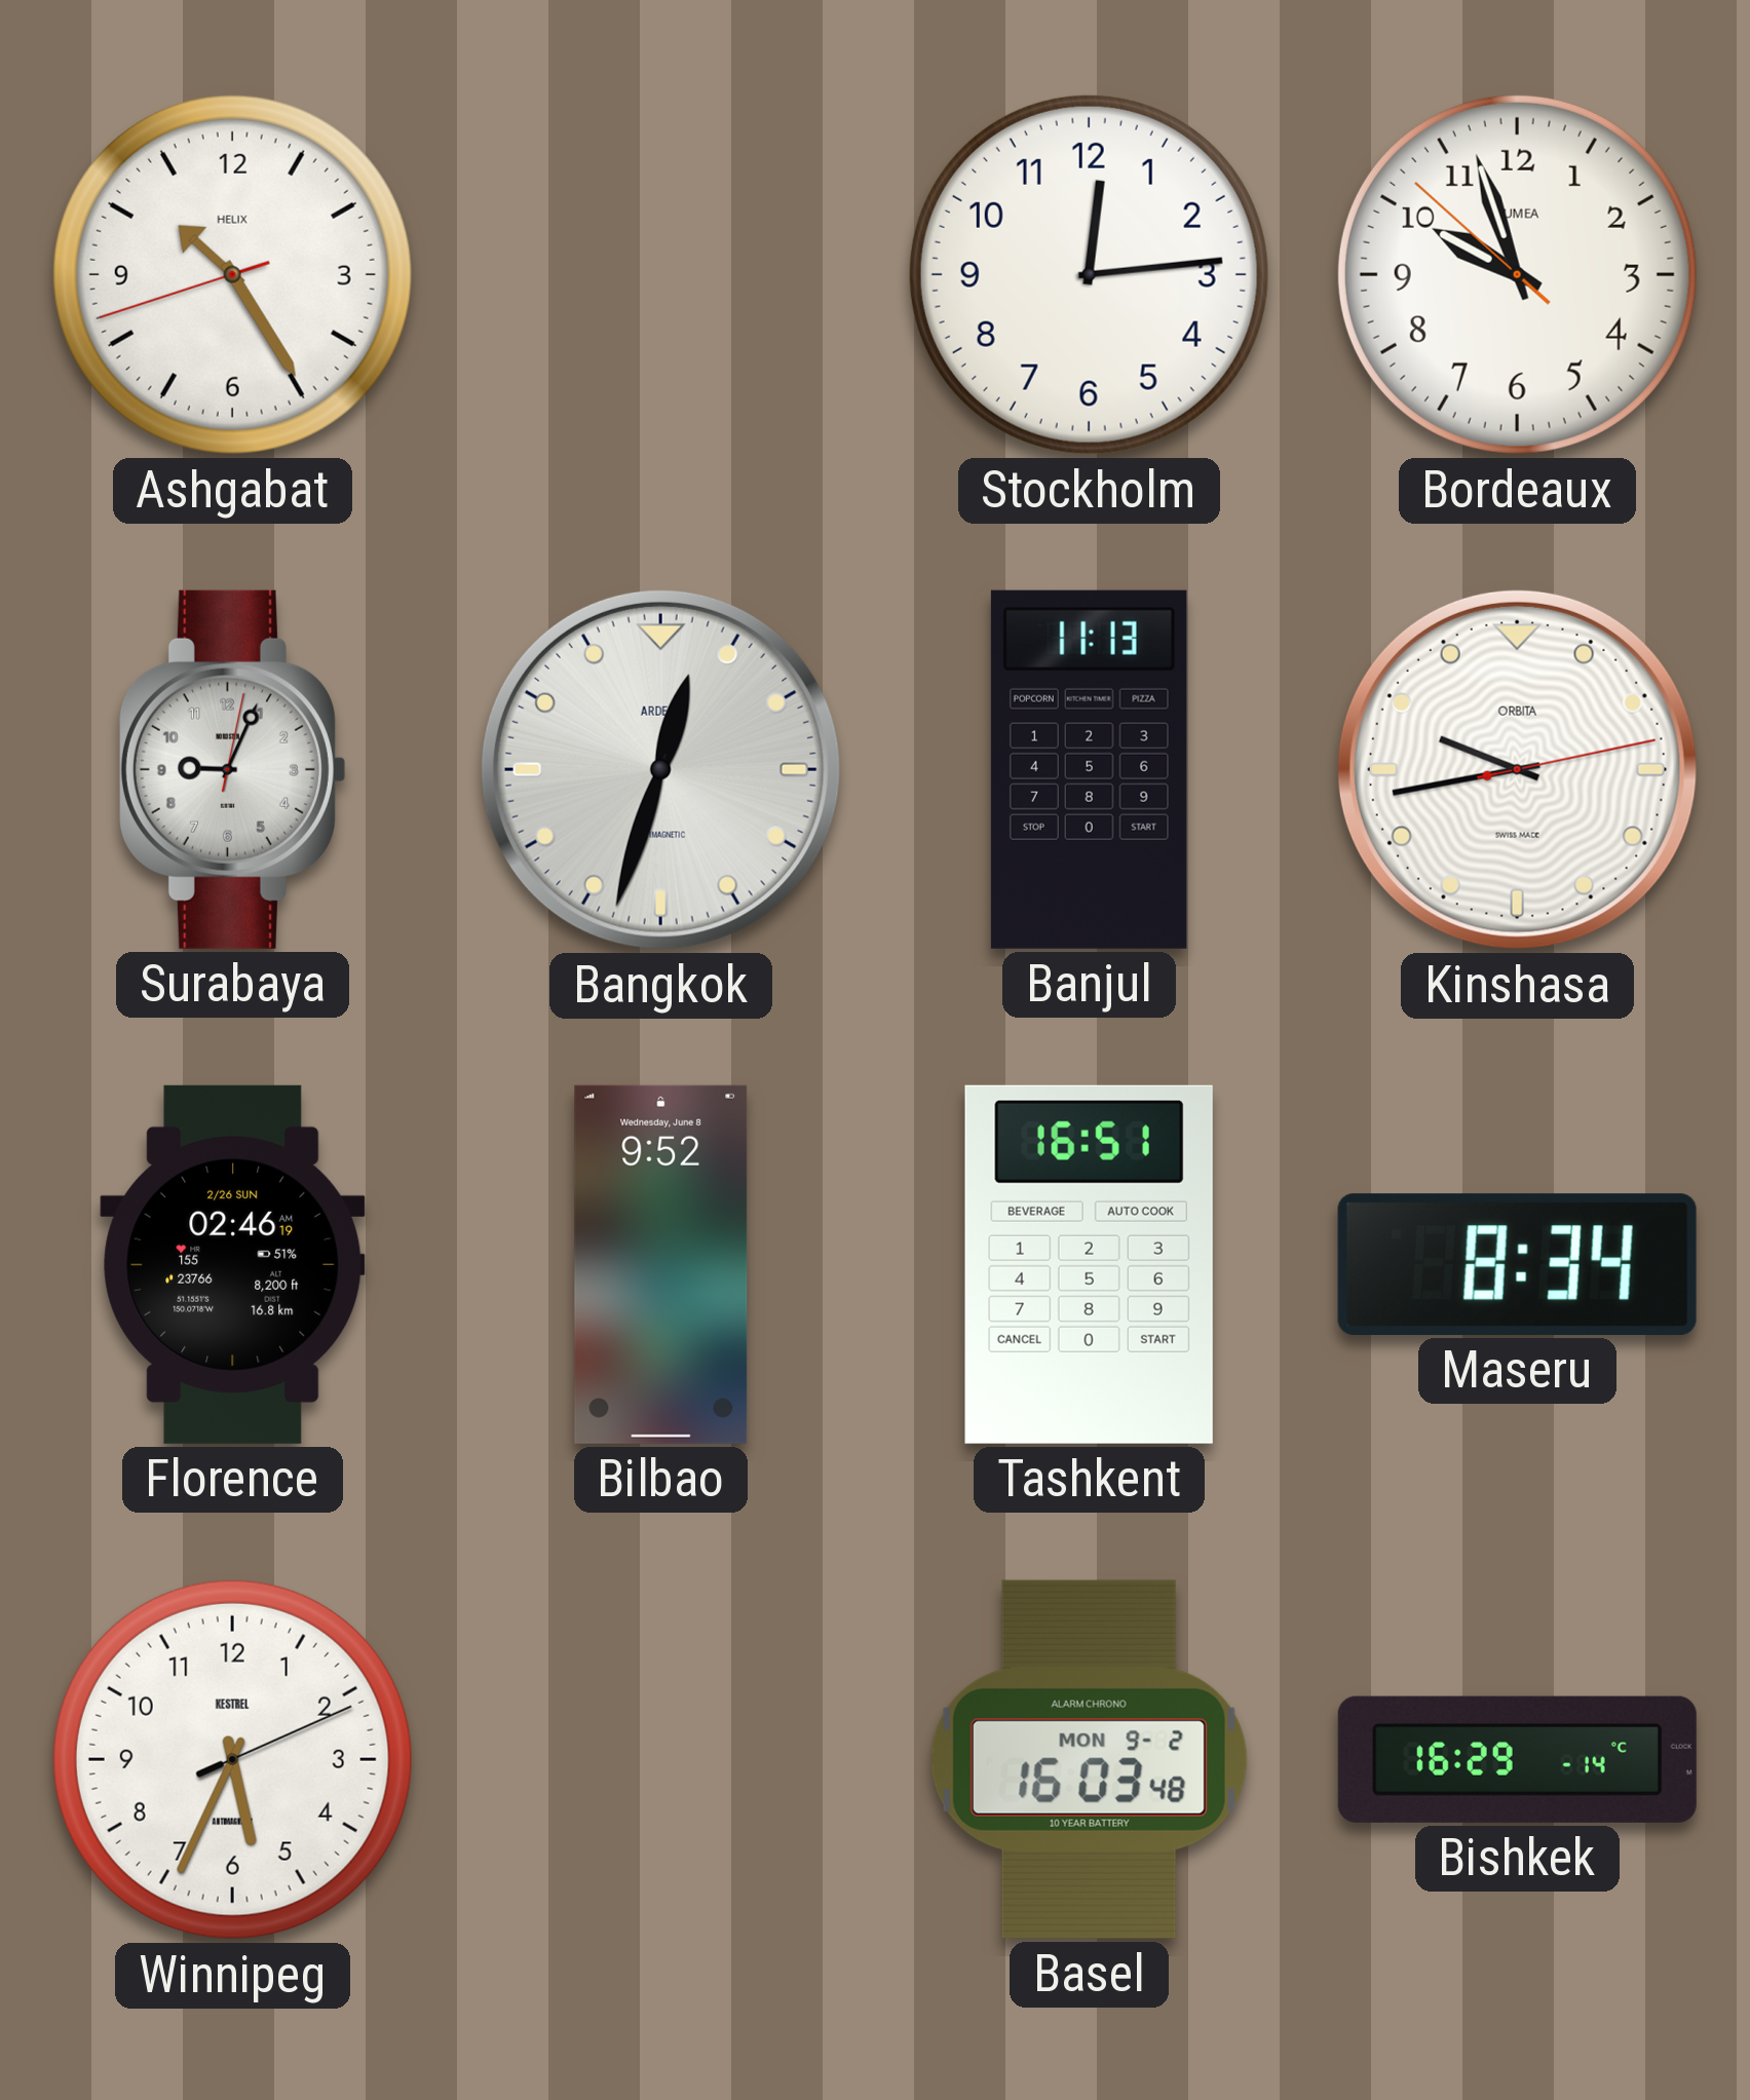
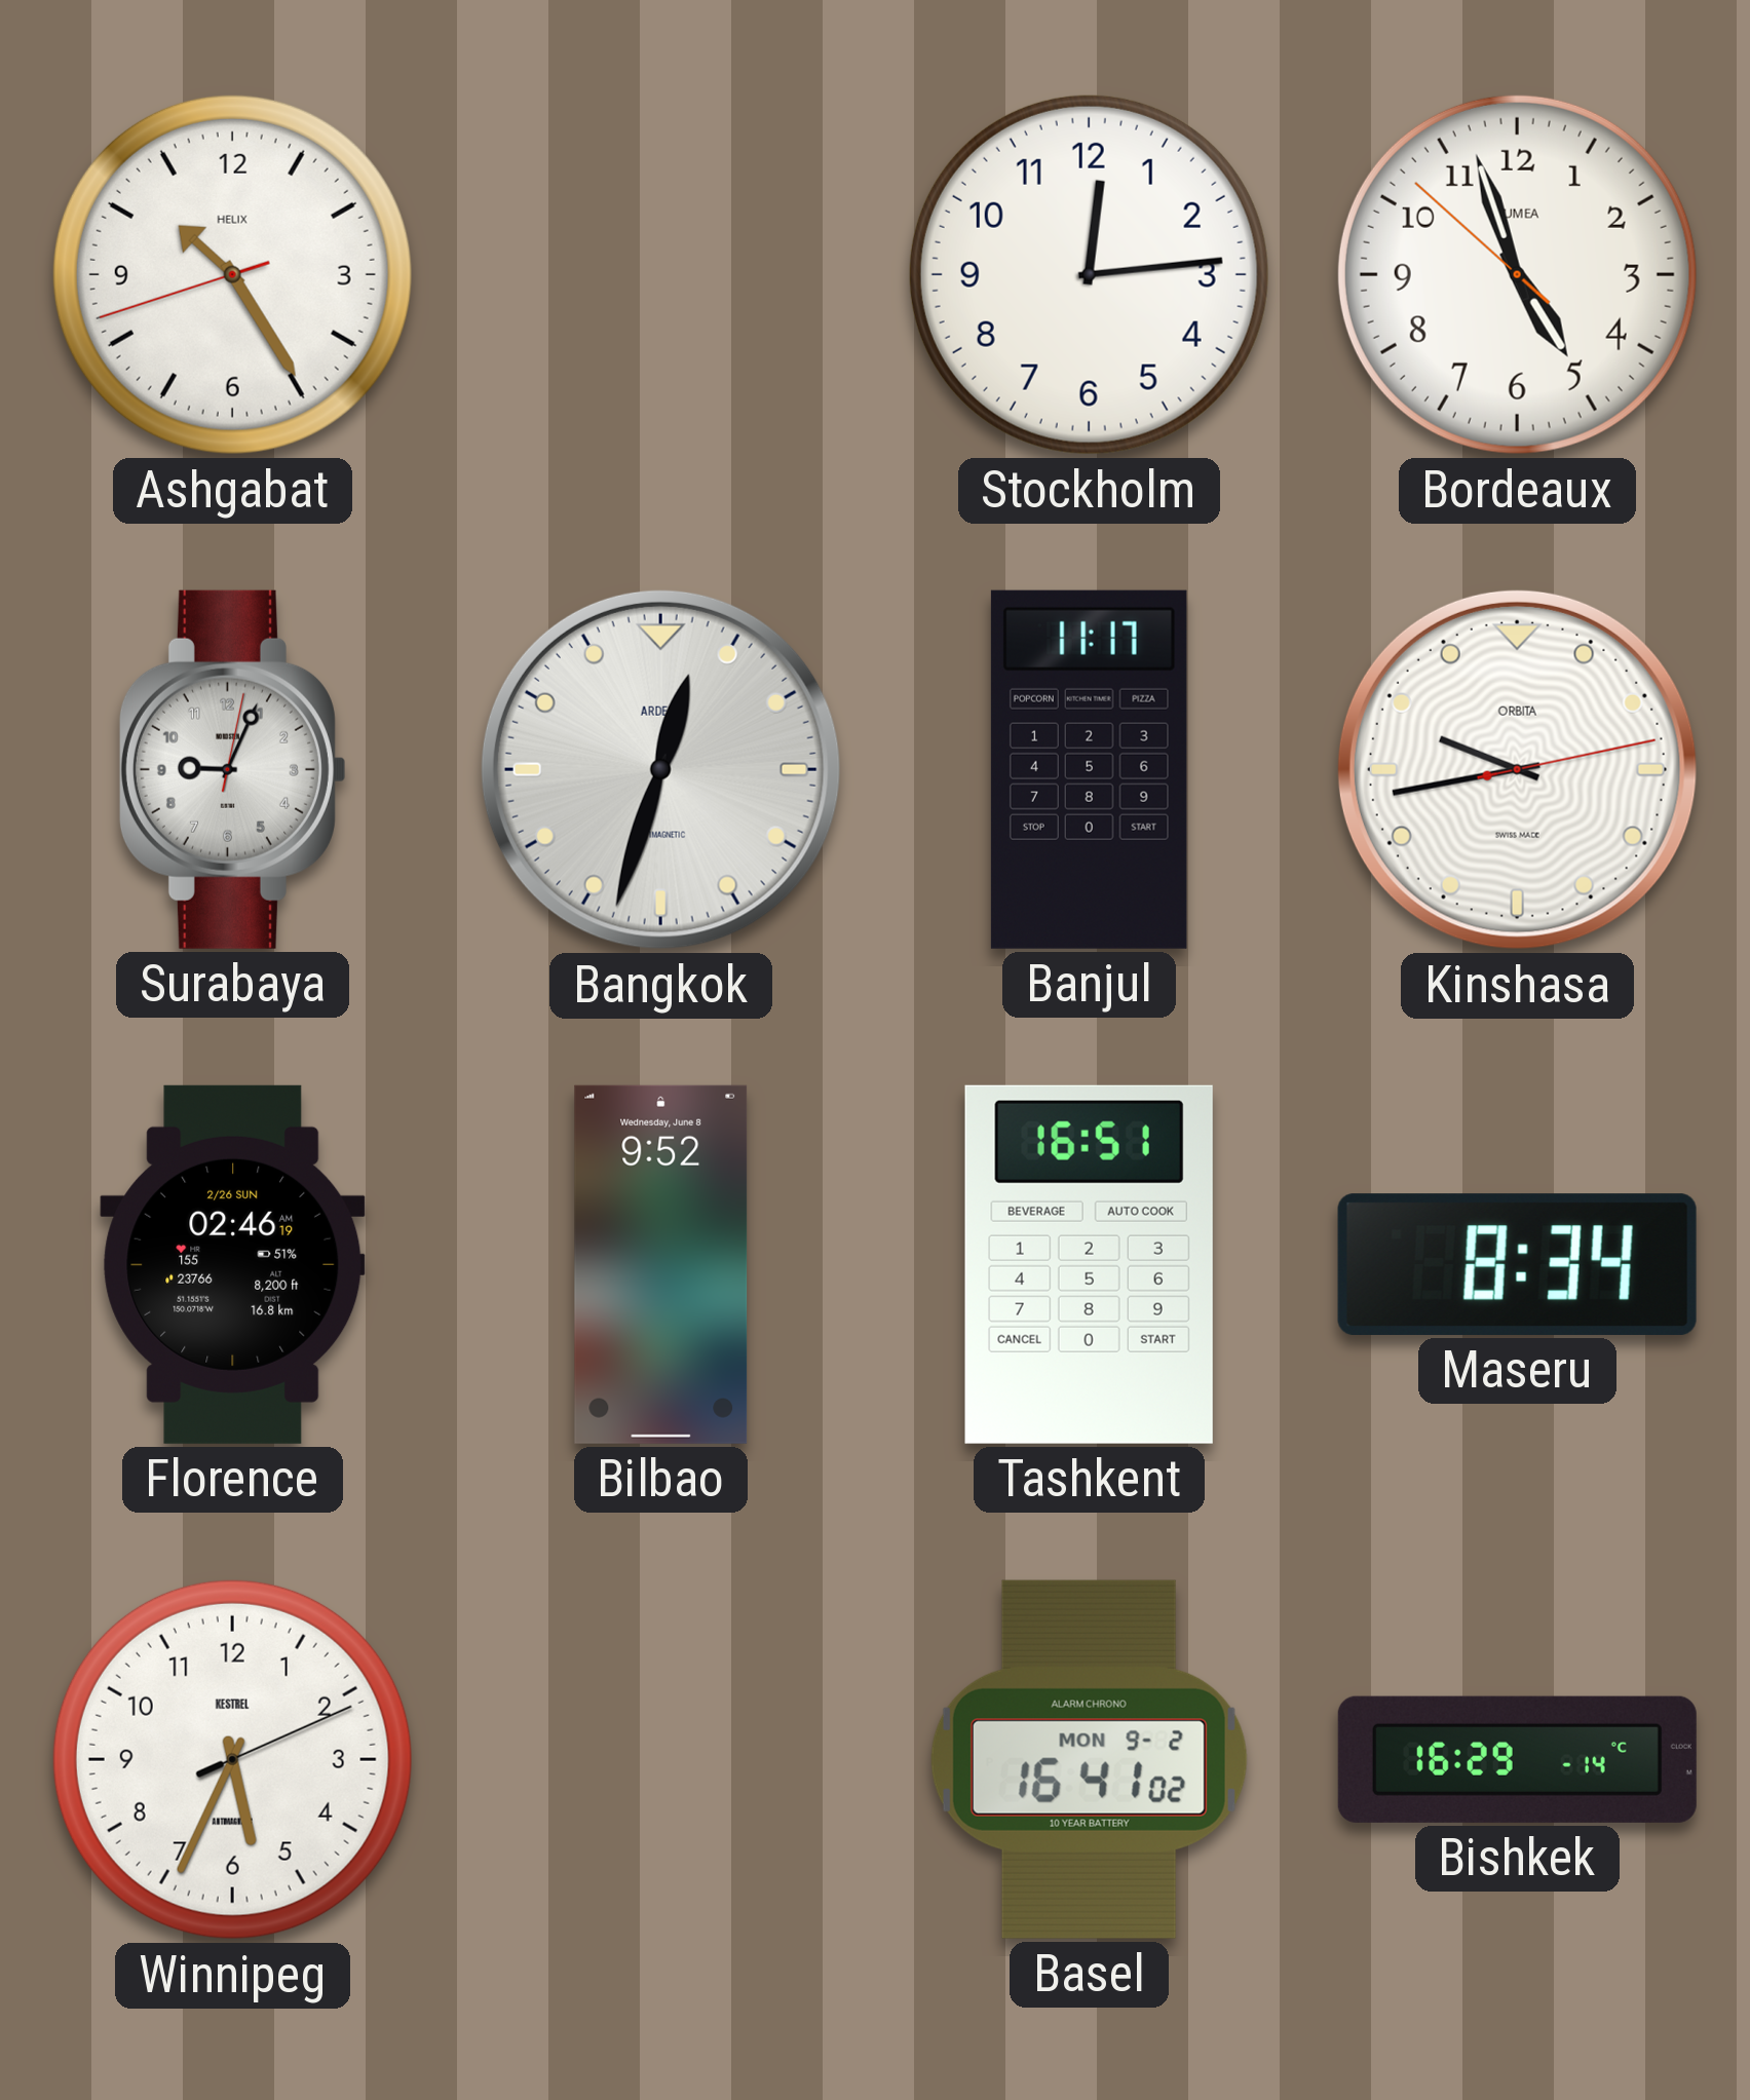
Bordeaux: 9:56 -> 4:56 (1517, 274)
Banjul: 11:13 -> 11:17 (1089, 769)
Basel: 16:03 -> 16:41 (1089, 1759)
